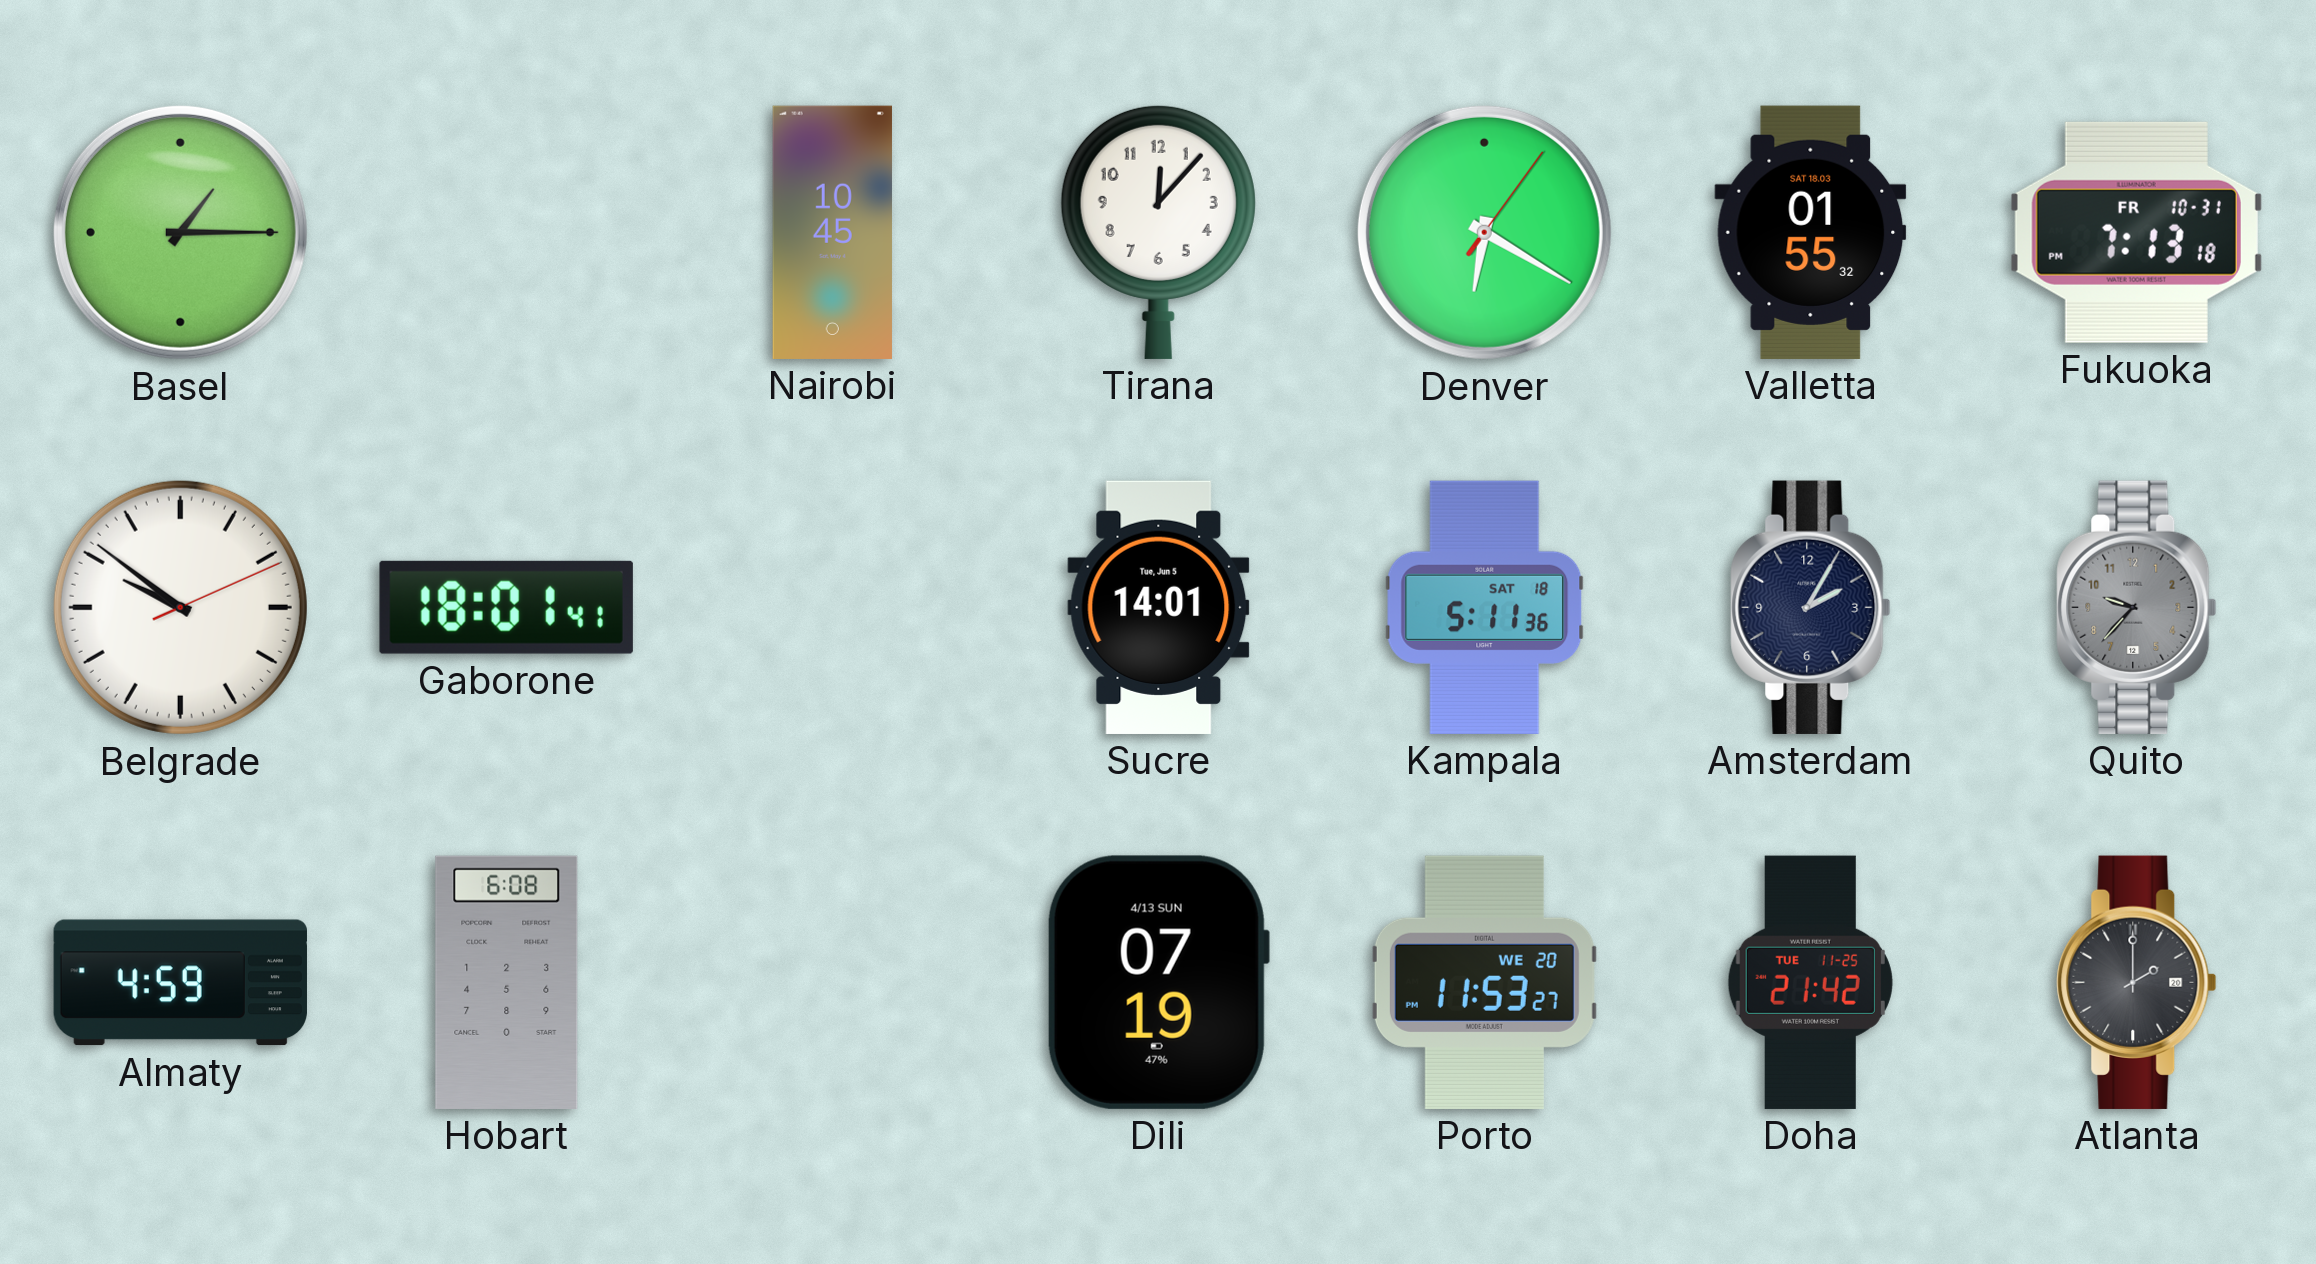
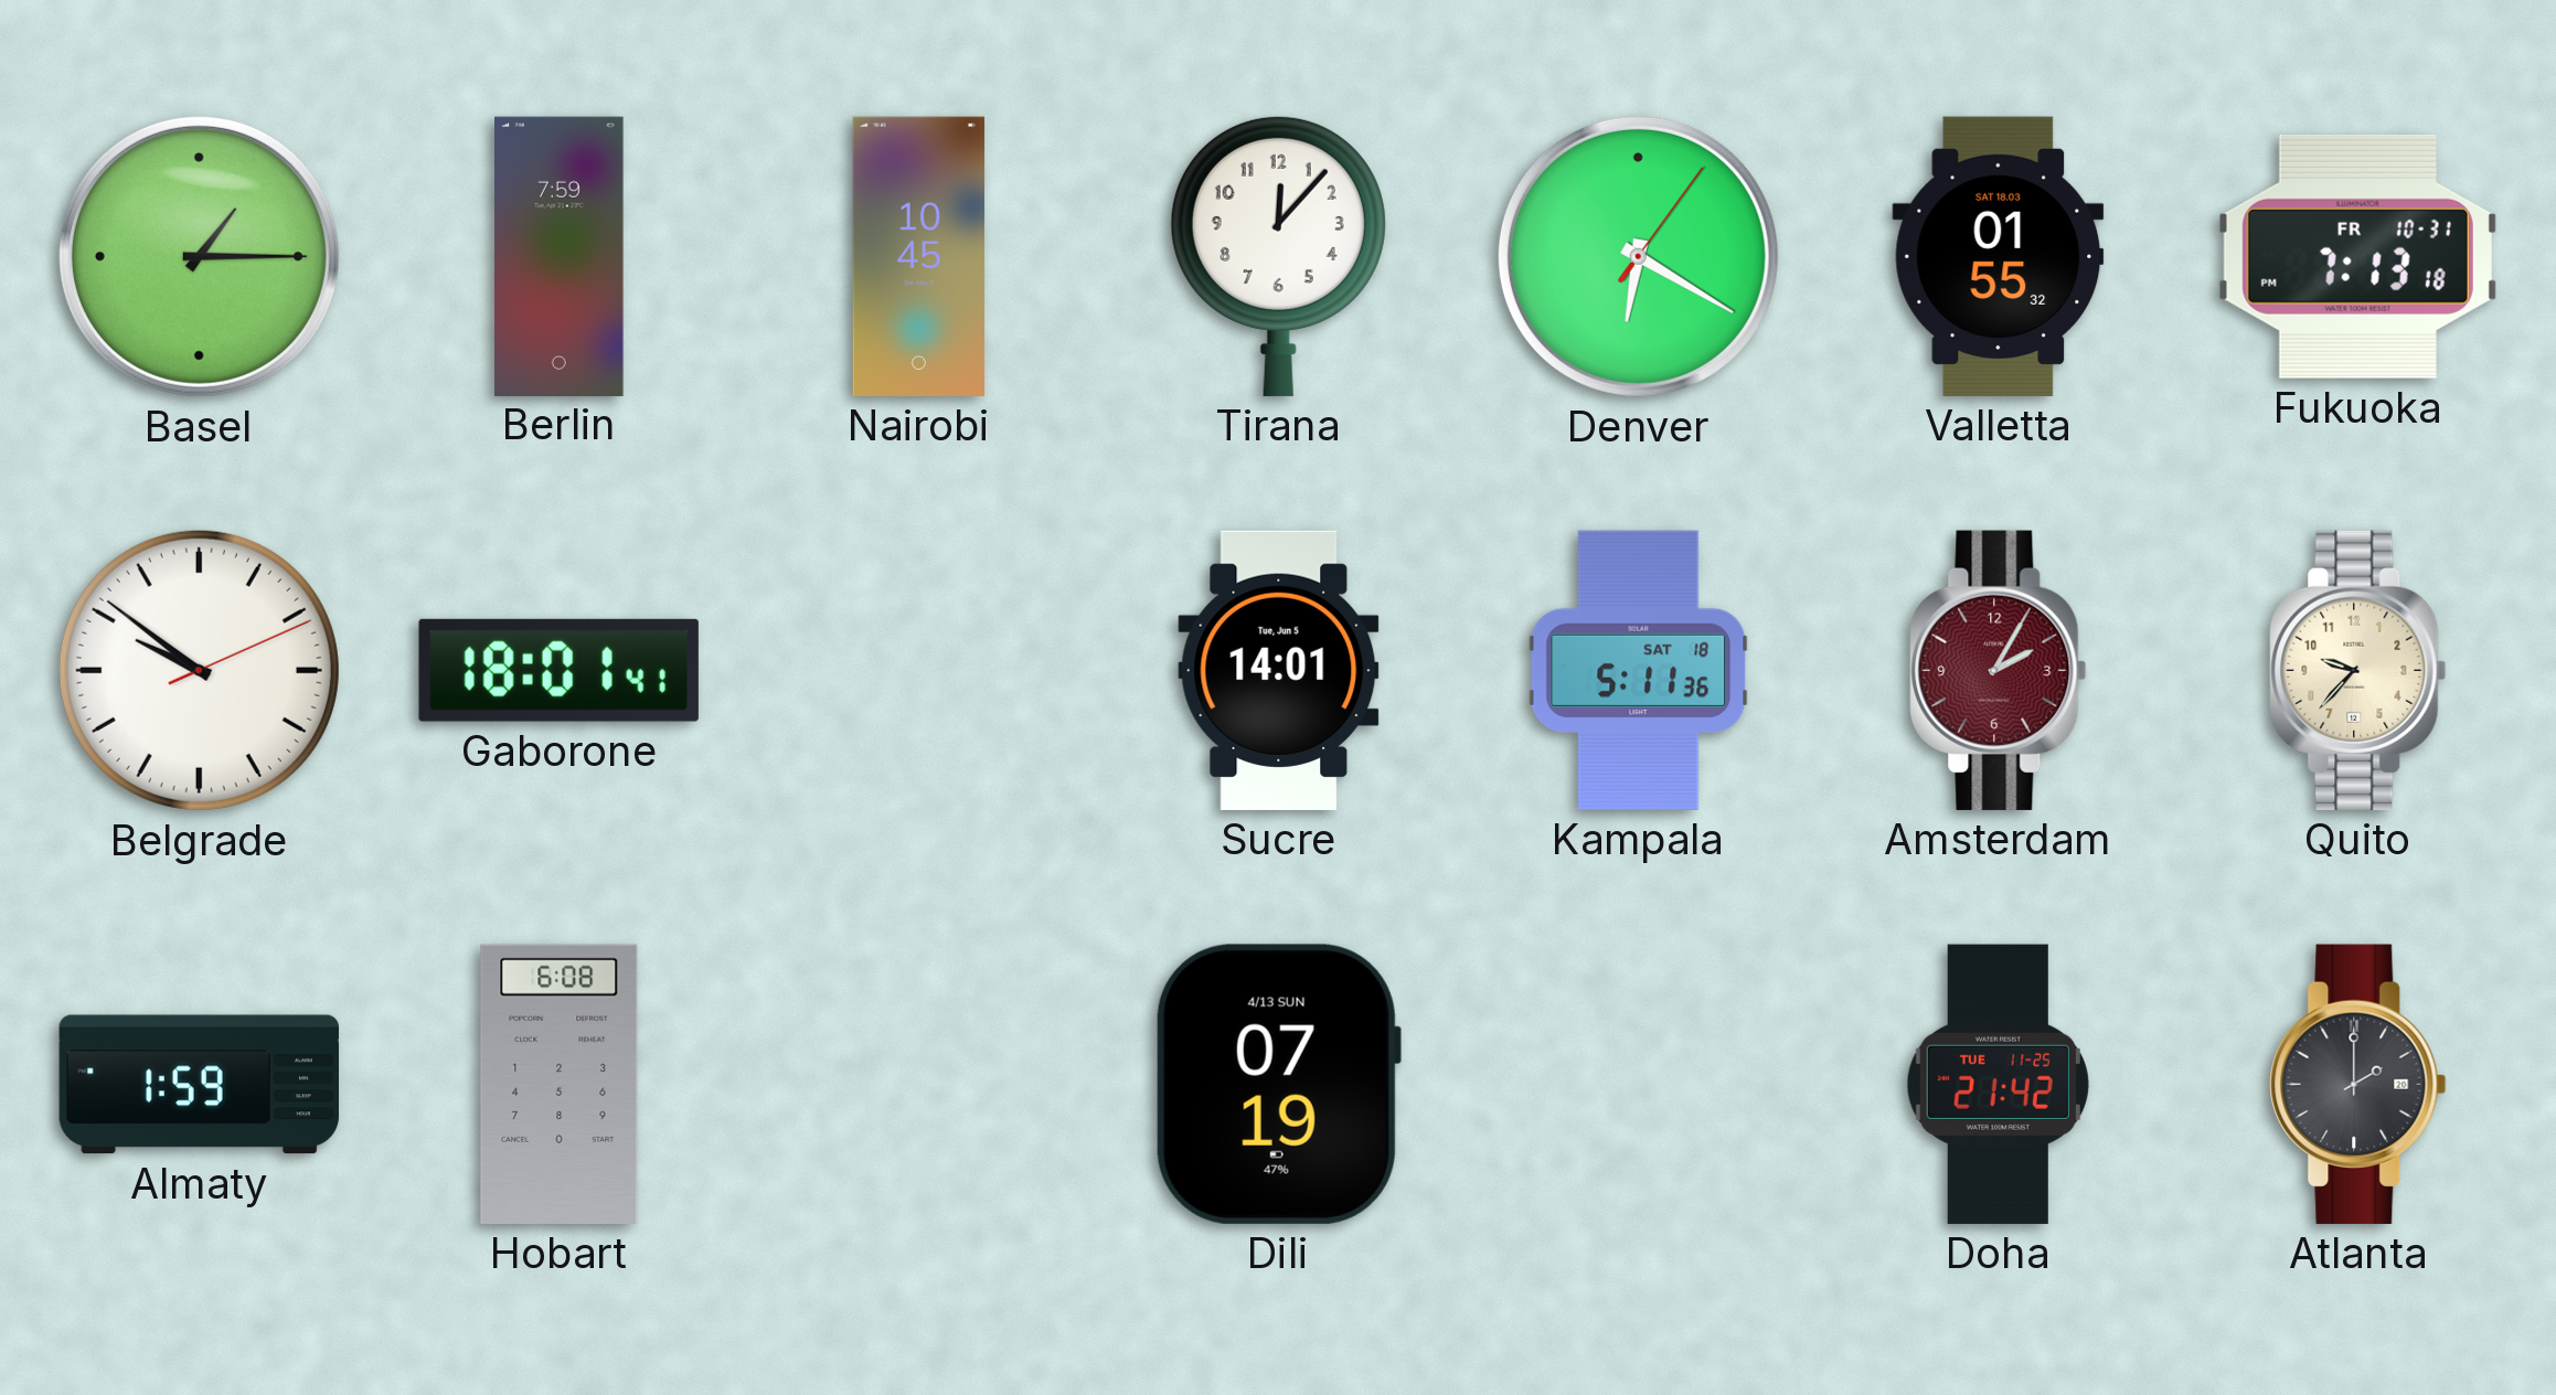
Berlin: none -> 7:59 (560, 256)
Amsterdam dial: navy -> burgundy (1999, 670)
Quito dial: grey -> cream (2358, 670)
Almaty: 4:59 -> 1:59 (199, 1085)
Porto: 11:53 -> none (1484, 982)
